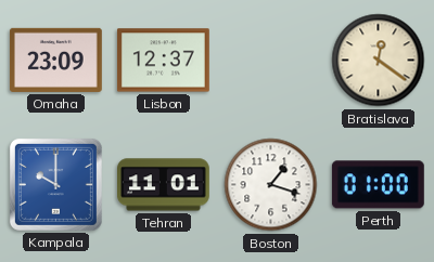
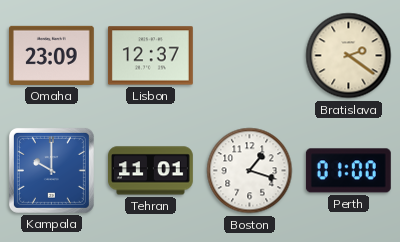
Bratislava: 12:21 -> 2:21 (349, 56)
